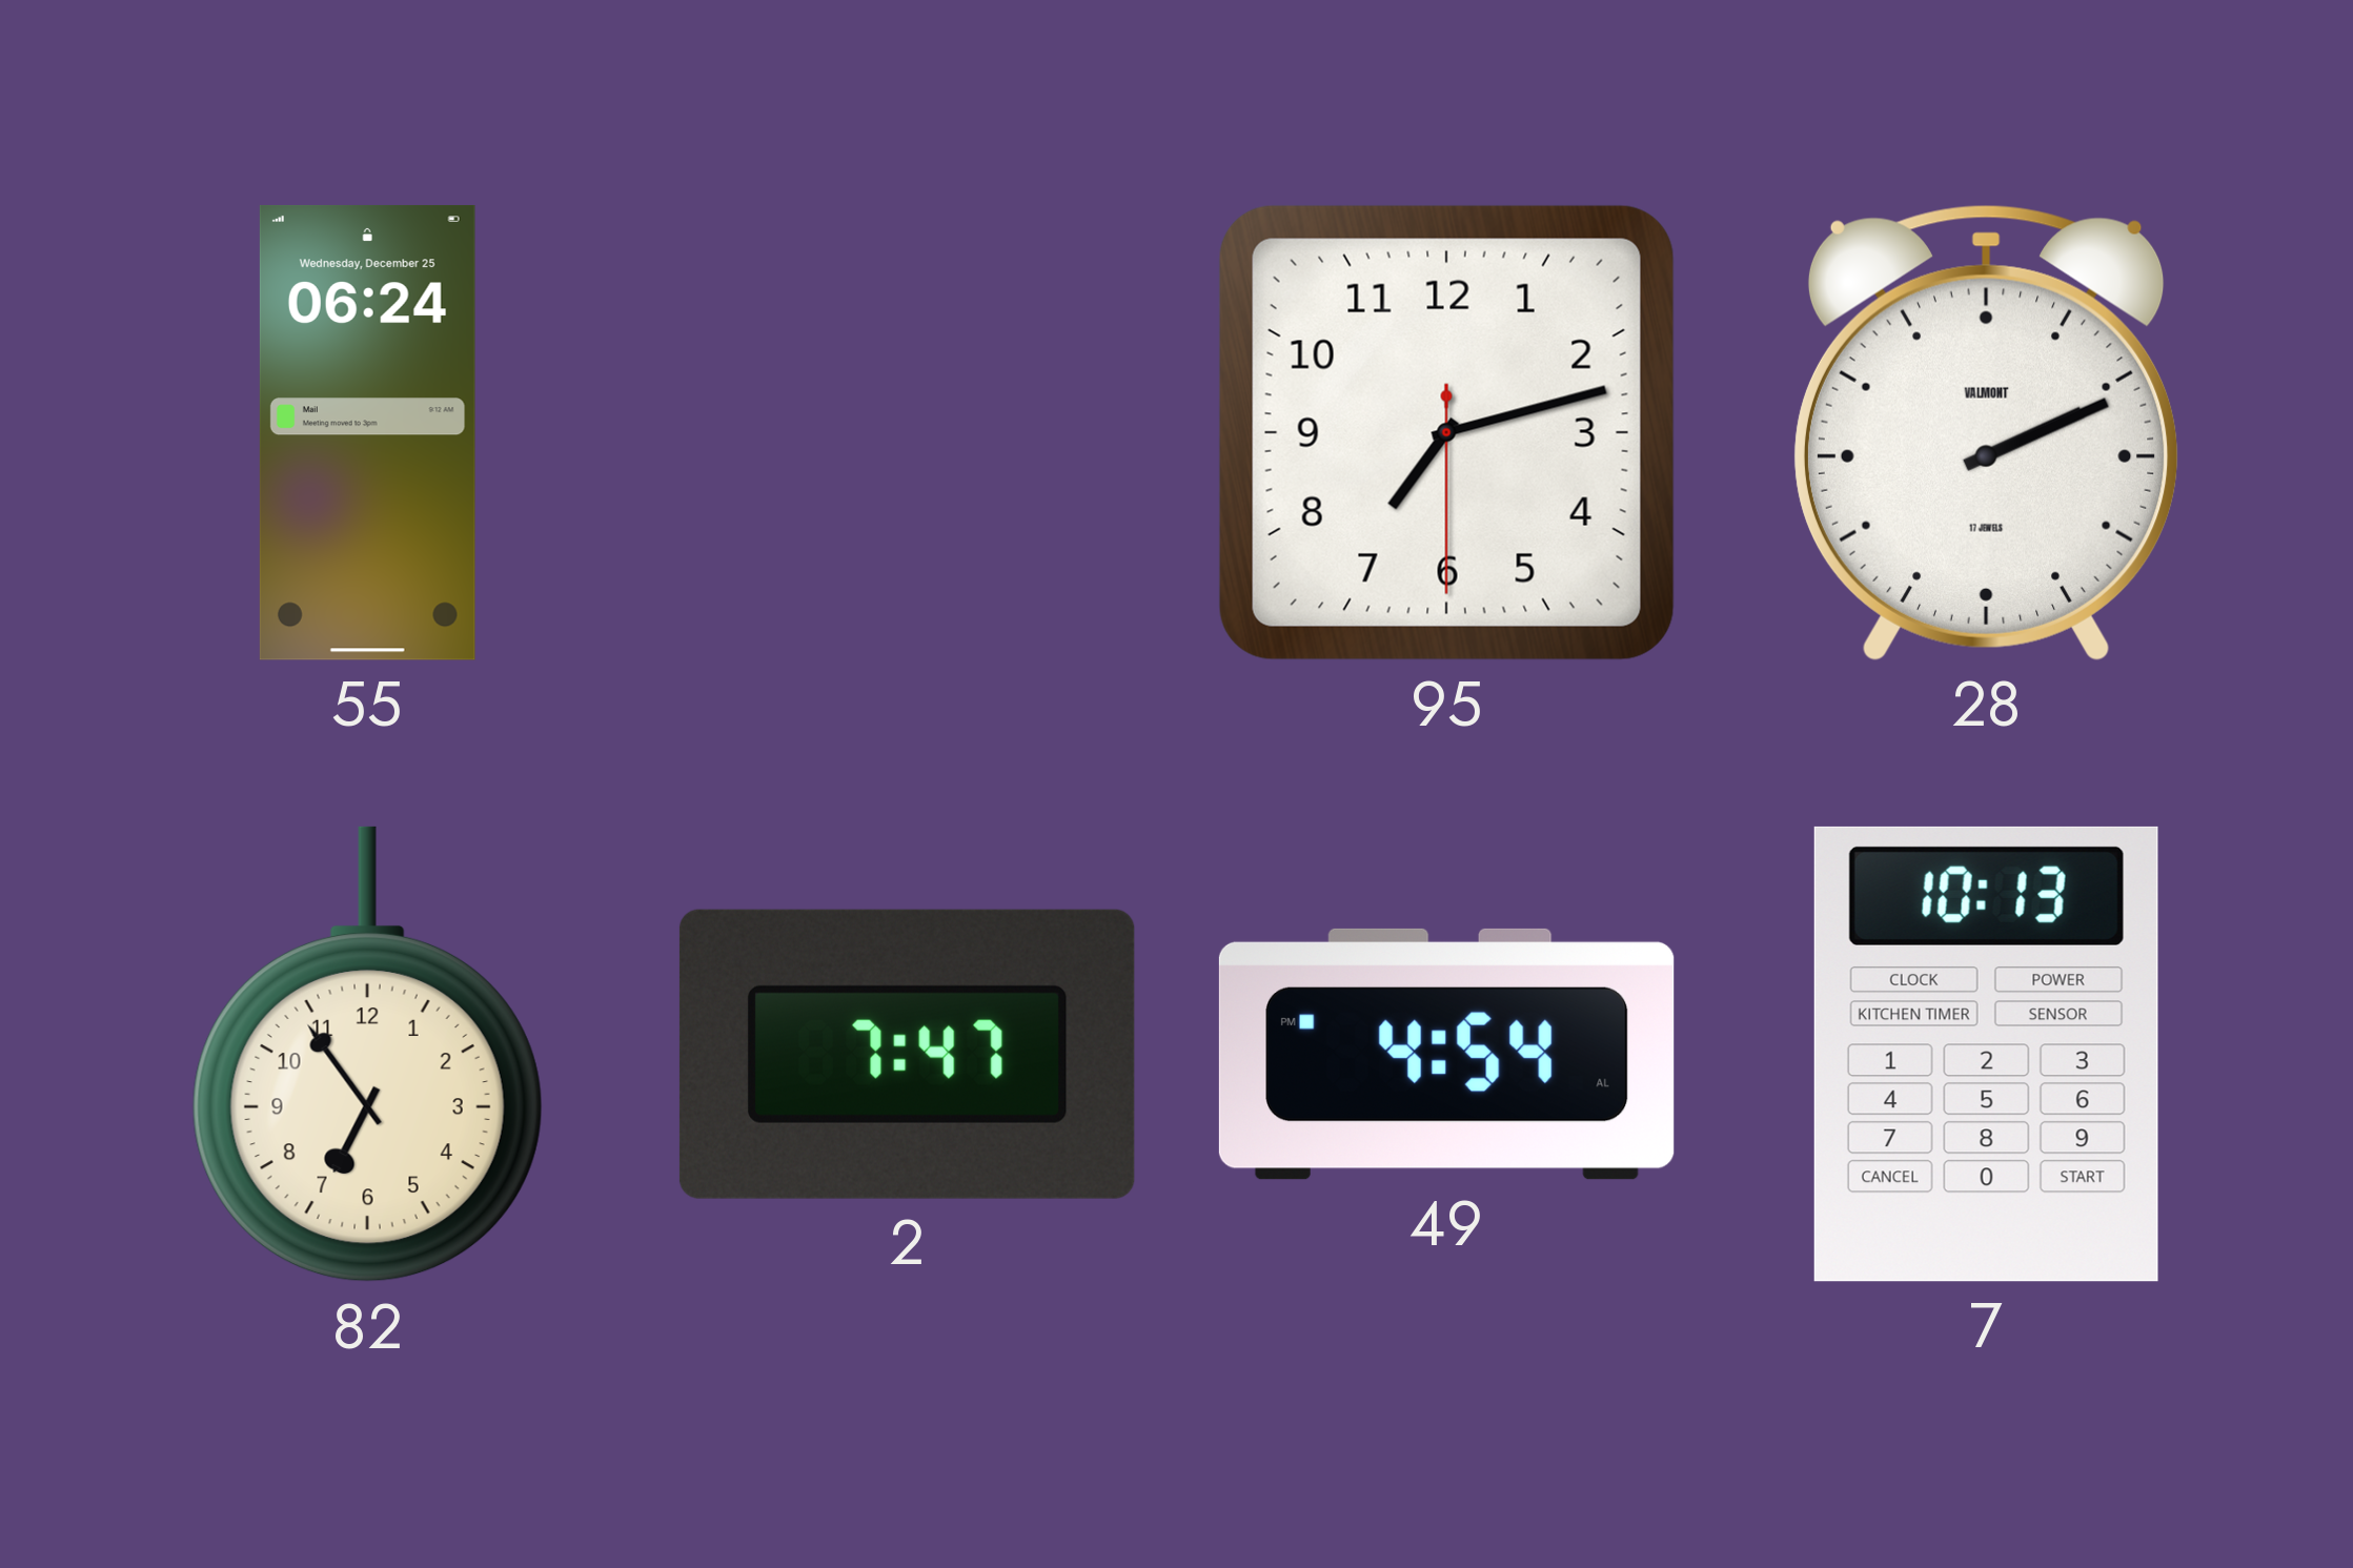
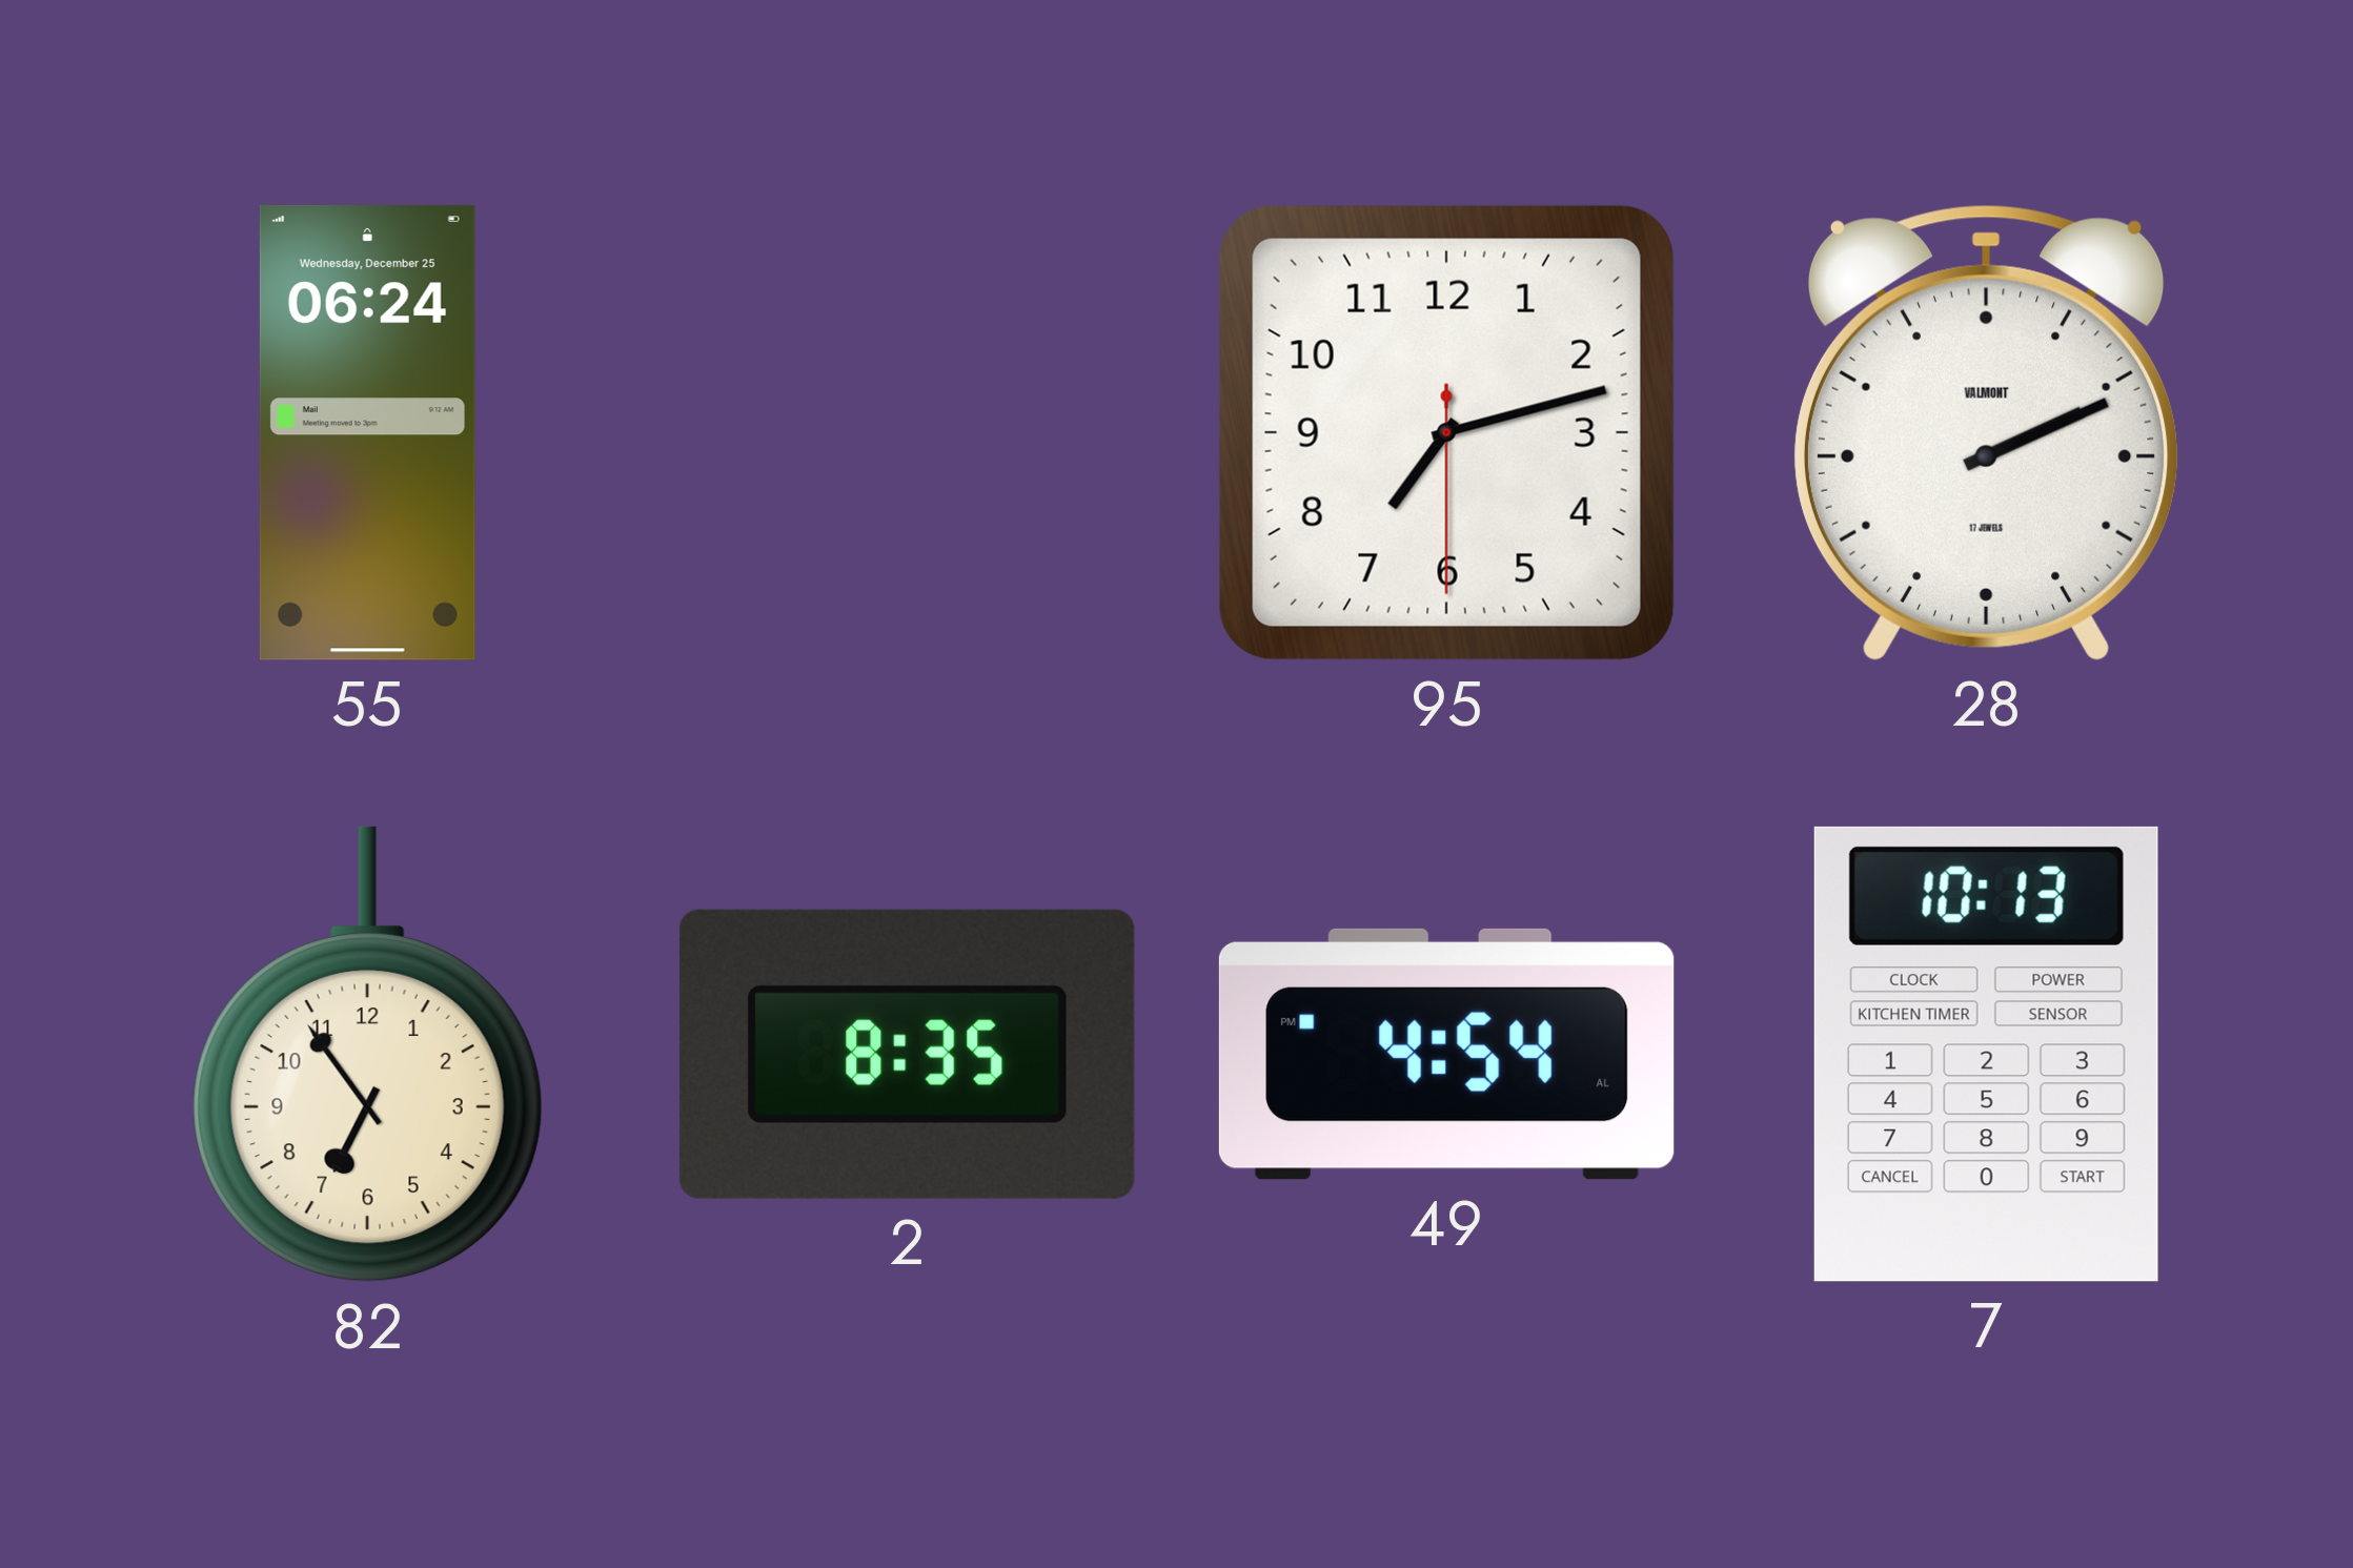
2: 7:47 -> 8:35 (907, 1054)
